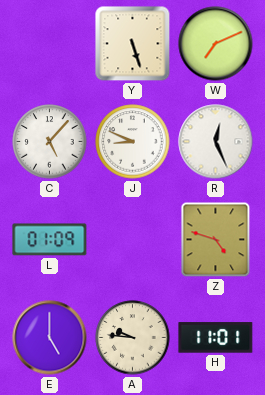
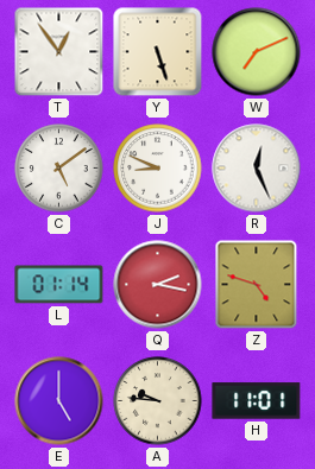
T: none -> 12:54 (59, 52)
C: 5:07 -> 5:09 (59, 169)
L: 01:09 -> 01:14 (59, 285)
Q: none -> 2:17 (158, 285)
